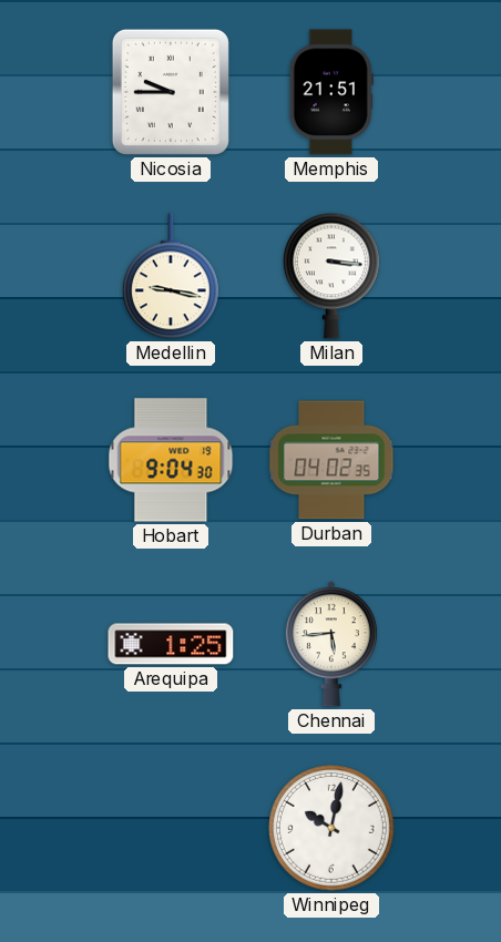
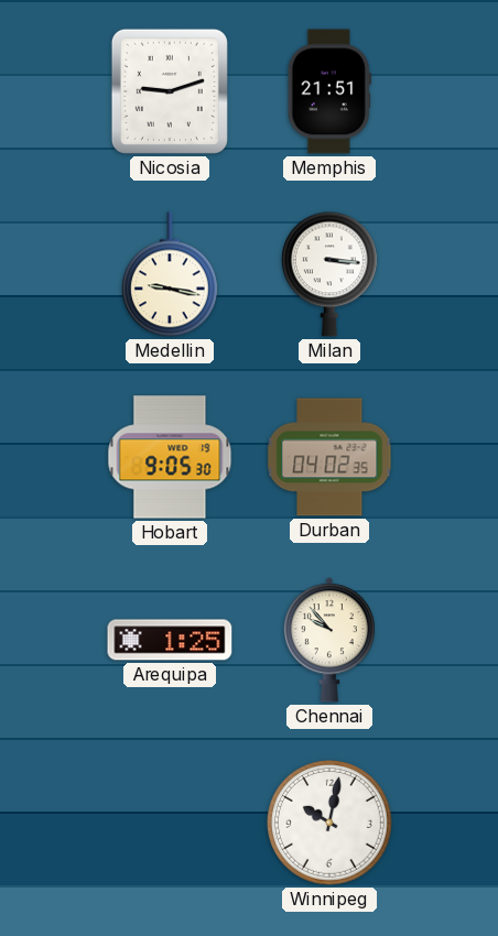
Nicosia: 9:45 -> 9:12 (170, 91)
Hobart: 9:04 -> 9:05 (170, 457)
Chennai: 5:44 -> 9:53 (329, 640)
